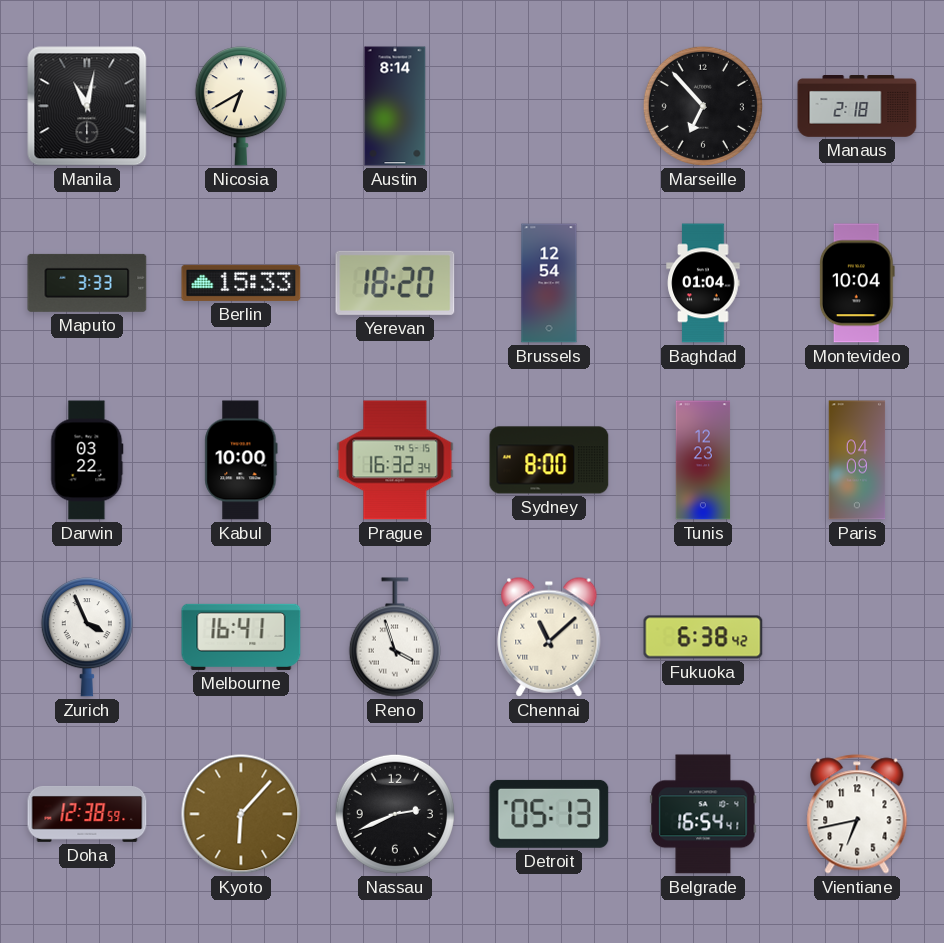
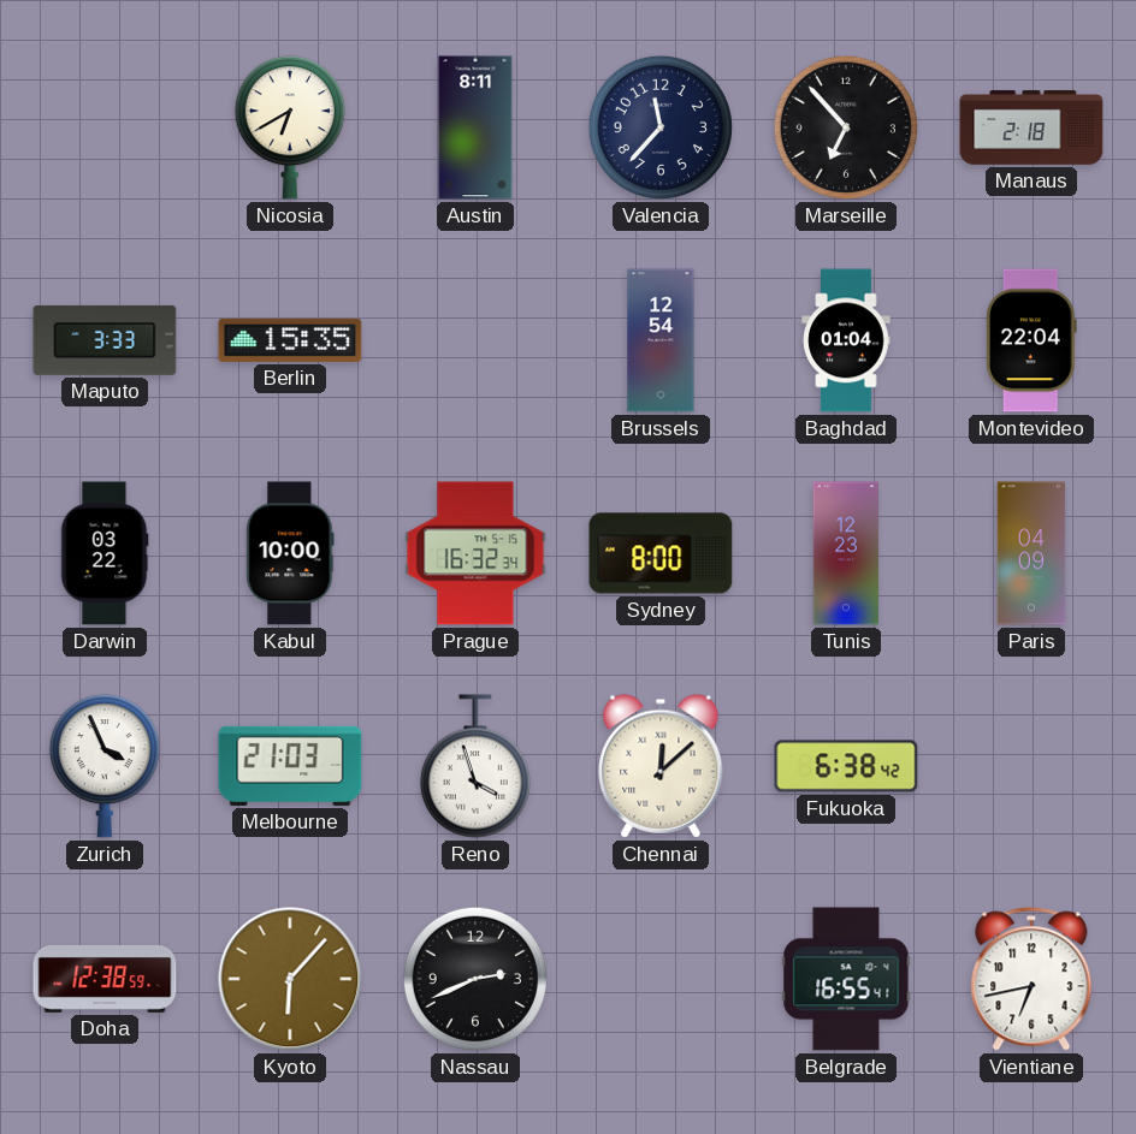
Manila: 11:02 -> none (87, 106)
Austin: 8:14 -> 8:11 (475, 127)
Valencia: none -> 11:37 (661, 127)
Berlin: 15:33 -> 15:35 (290, 340)
Yerevan: 18:20 -> none (395, 283)
Montevideo: 10:04 -> 22:04 (1031, 340)
Melbourne: 16:41 -> 21:03 (290, 766)
Chennai: 11:08 -> 12:08 (661, 766)
Detroit: 05:13 -> none (549, 814)
Belgrade: 16:54 -> 16:55 (846, 979)
